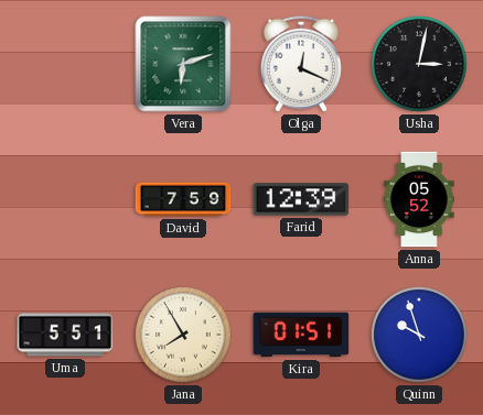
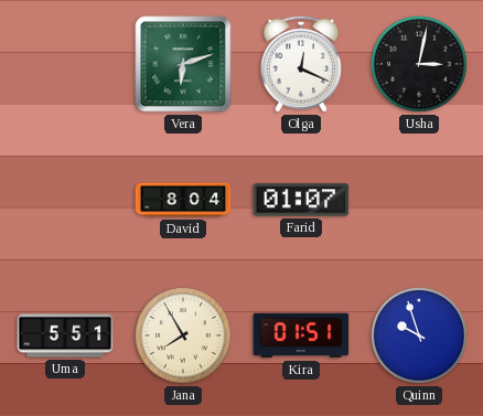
David: 7:59 -> 8:04 (183, 200)
Farid: 12:39 -> 01:07 (301, 200)
Anna: 05:52 -> none (419, 199)
